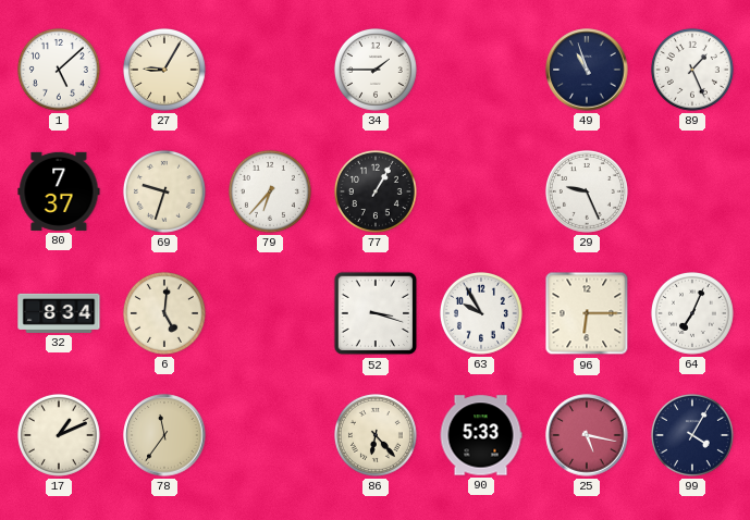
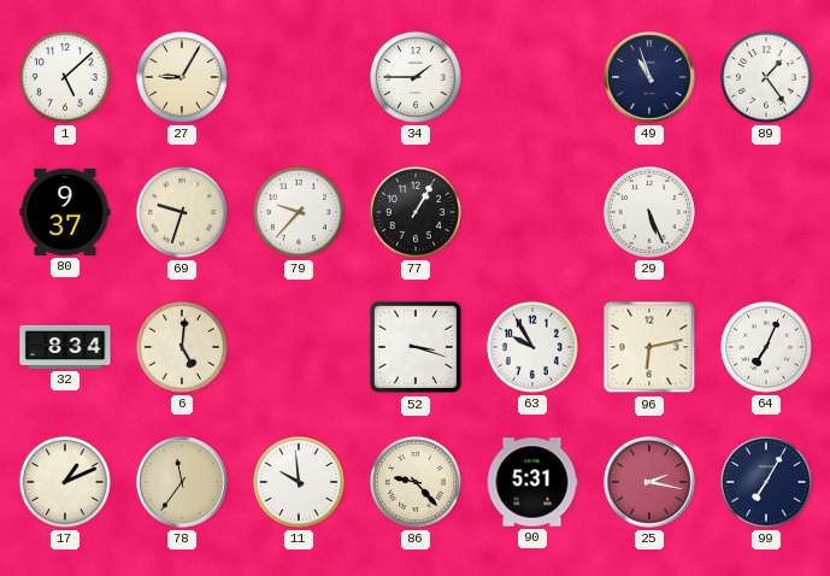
89: 1:26 -> 1:24 (766, 77)
80: 7:37 -> 9:37 (65, 212)
79: 6:37 -> 9:37 (299, 212)
29: 9:26 -> 5:26 (649, 212)
96: 6:15 -> 6:13 (649, 347)
11: none -> 9:59 (299, 482)
86: 6:23 -> 9:23 (416, 482)
90: 5:33 -> 5:31 (532, 482)
25: 5:17 -> 2:17 (649, 482)
99: 4:05 -> 7:05 (766, 482)
